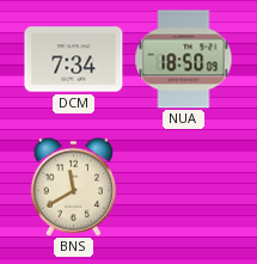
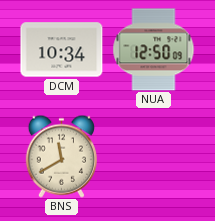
DCM: 7:34 -> 10:34 (62, 50)
NUA: 18:50 -> 12:50 (154, 50)
